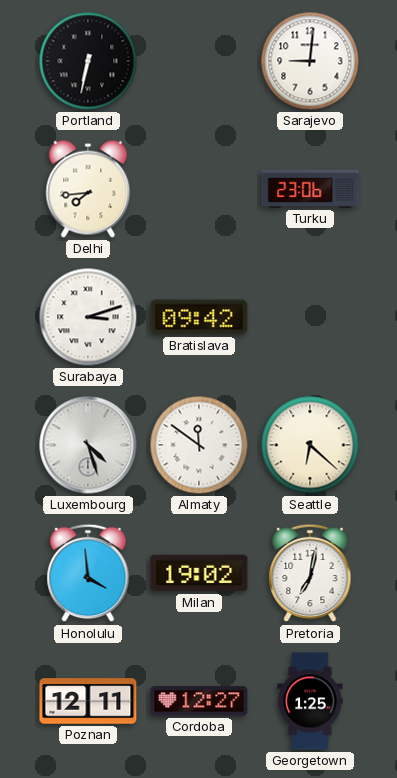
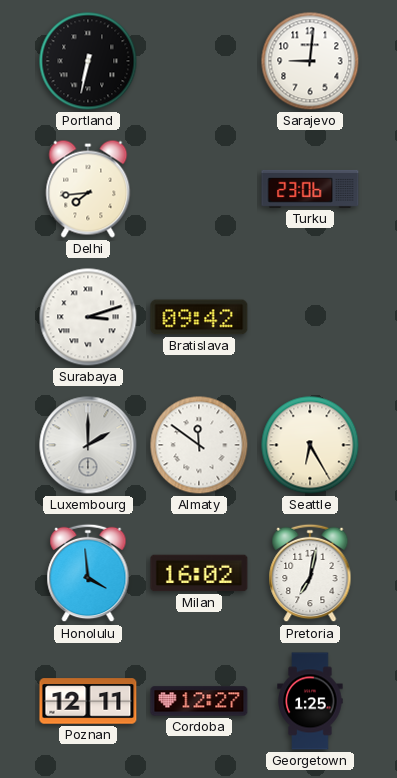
Luxembourg: 4:27 -> 2:00 (88, 445)
Seattle: 6:22 -> 6:25 (310, 445)
Milan: 19:02 -> 16:02 (199, 573)
